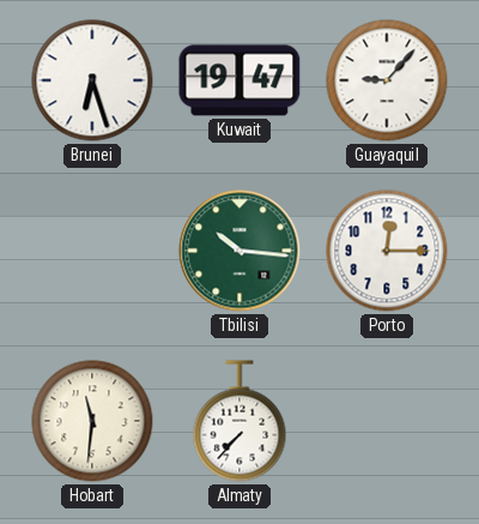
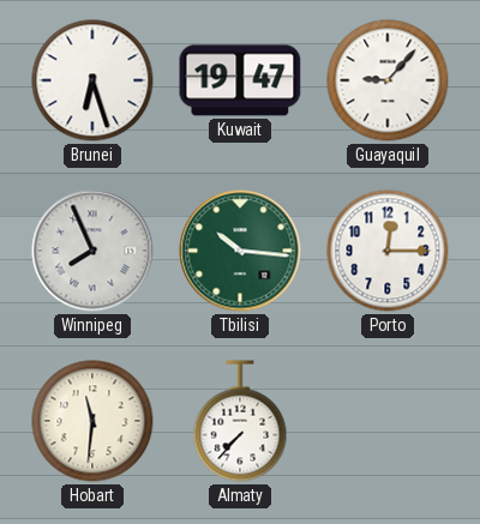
Winnipeg: none -> 7:56 (92, 251)
